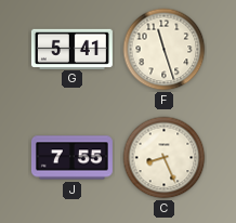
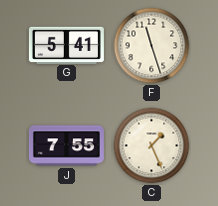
C: 8:26 -> 1:26 (152, 146)
